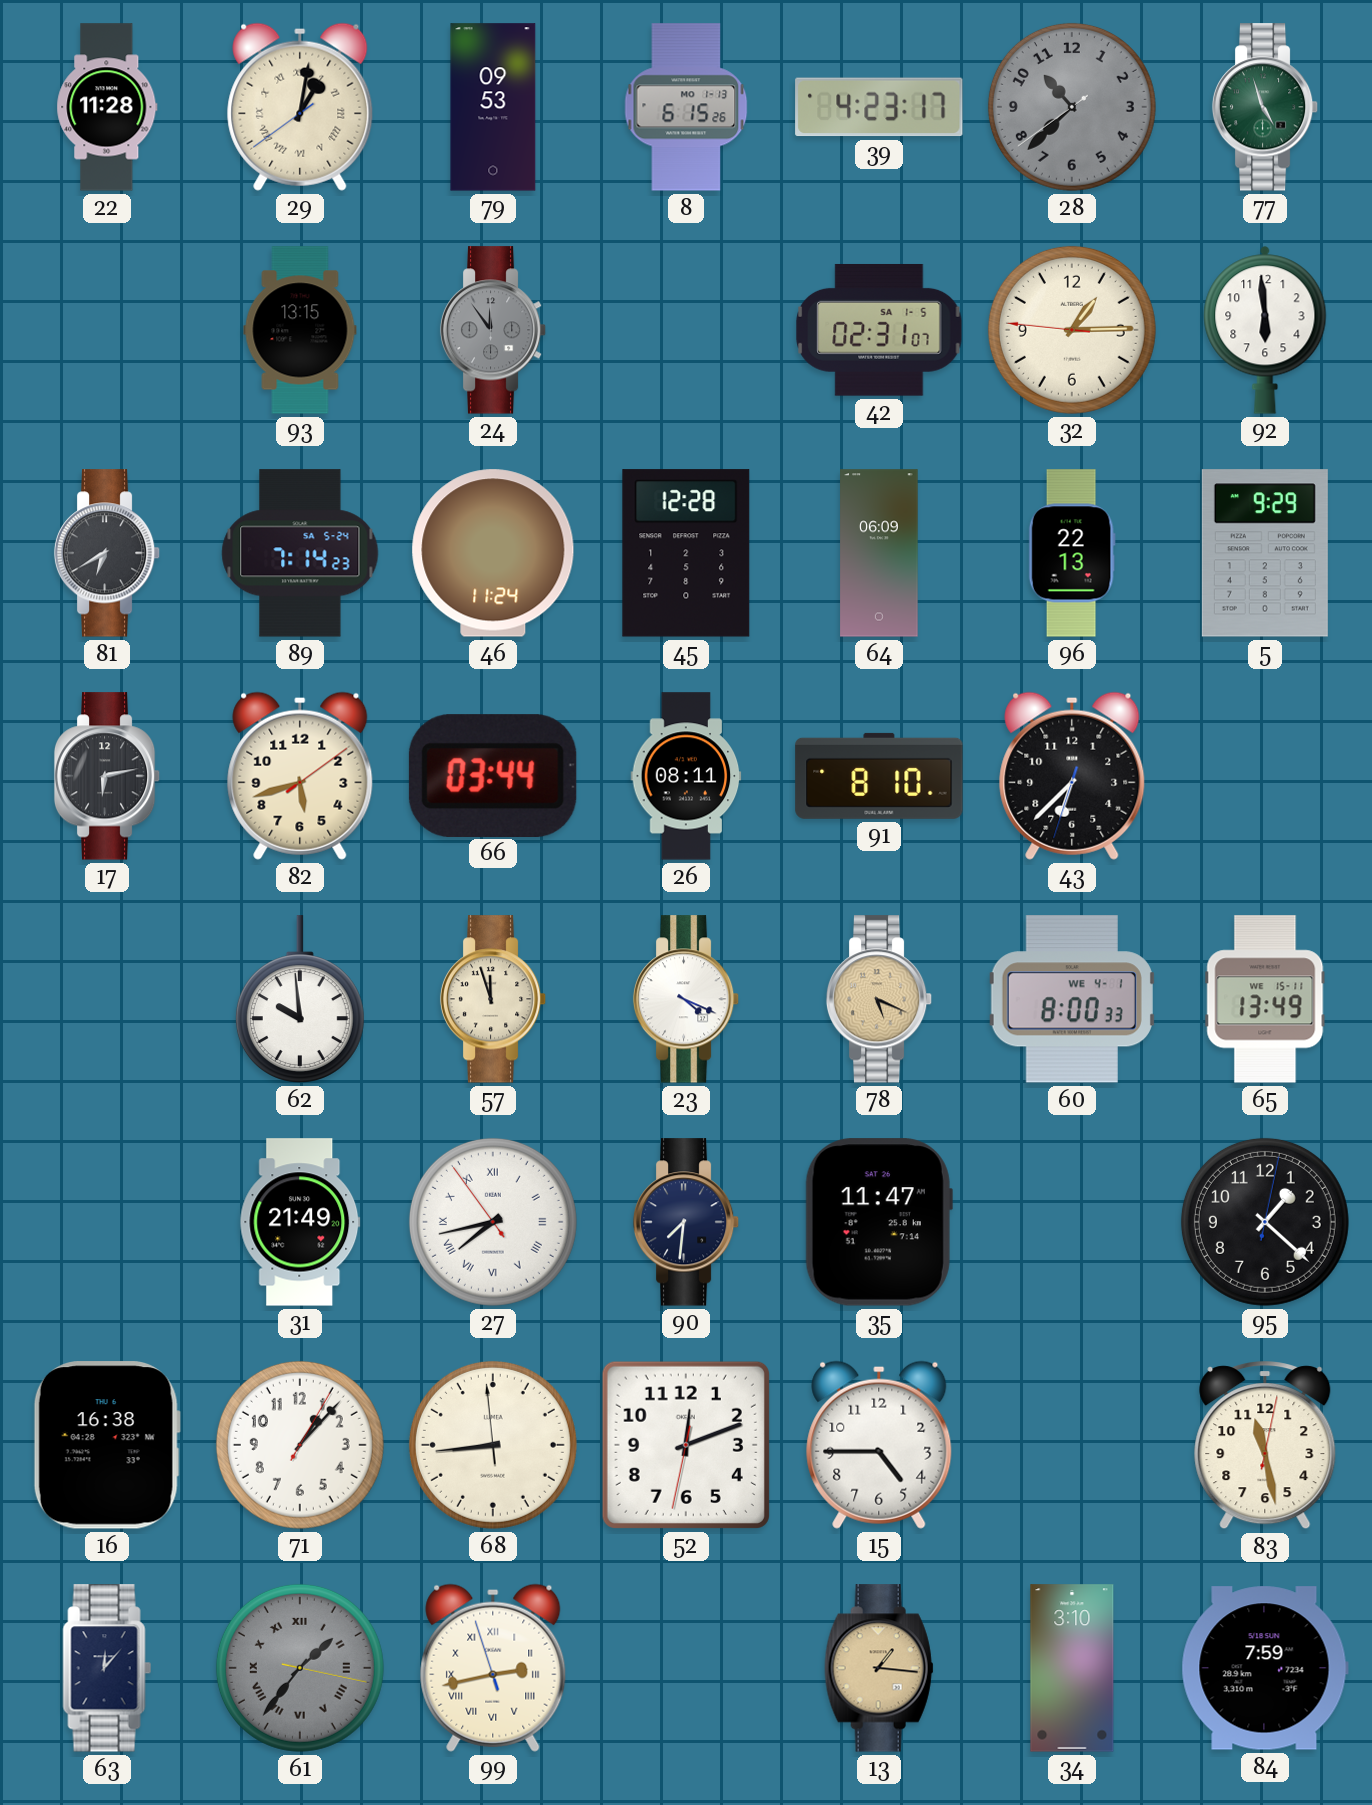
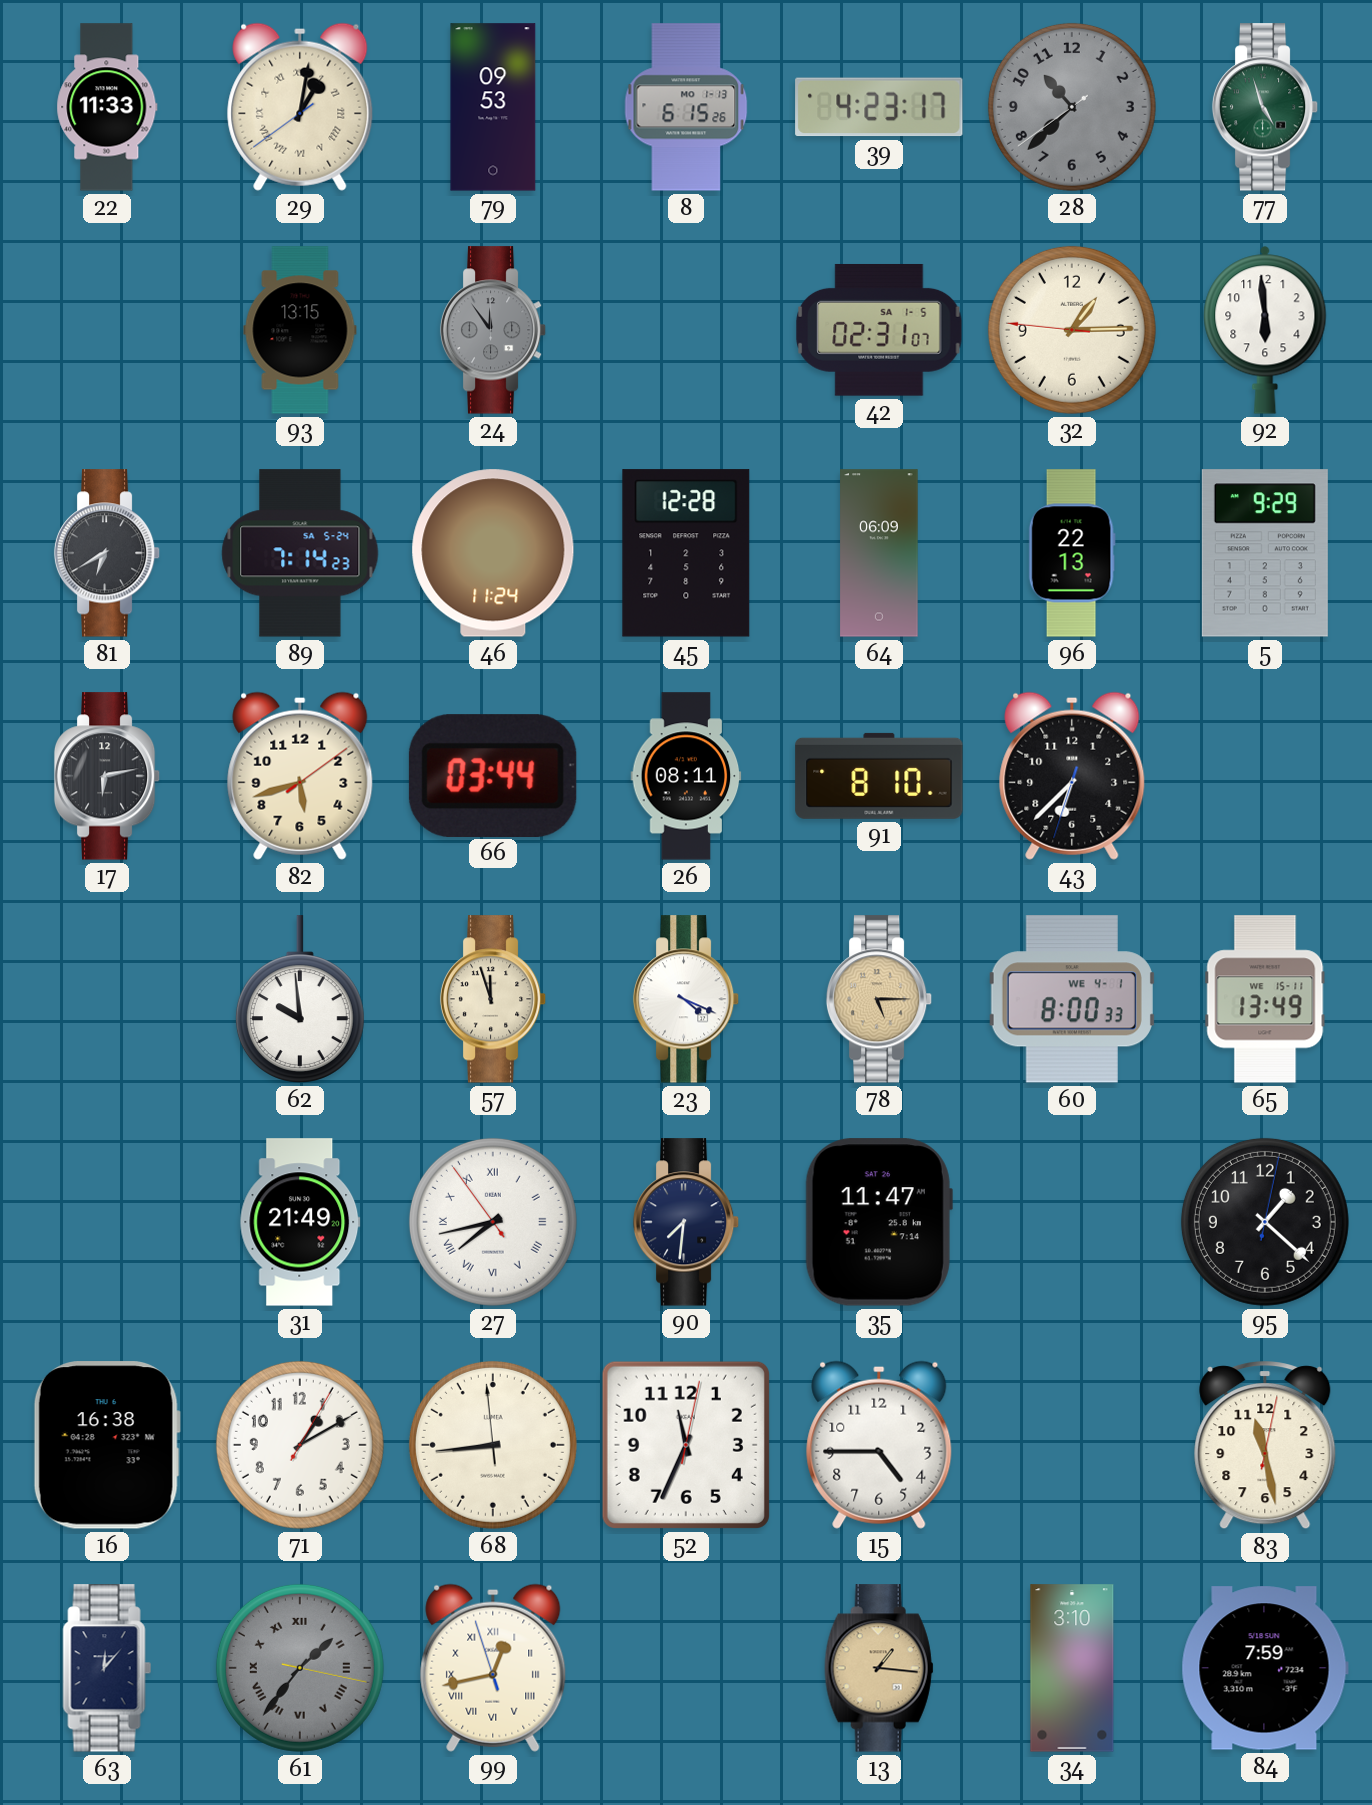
22: 11:28 -> 11:33 (107, 107)
78: 5:19 -> 5:15 (879, 999)
71: 1:07 -> 1:10 (300, 1445)
52: 12:11 -> 11:34 (686, 1445)
99: 2:42 -> 12:42 (493, 1668)
